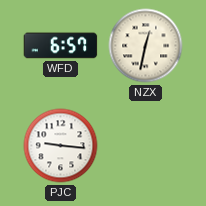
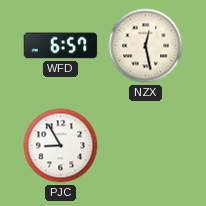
NZX: 12:32 -> 12:28 (146, 46)
PJC: 9:16 -> 8:55 (61, 146)
